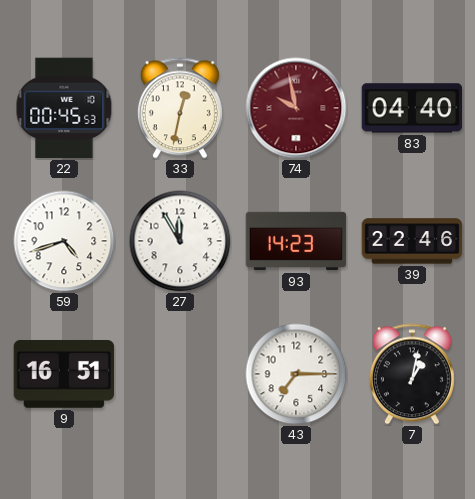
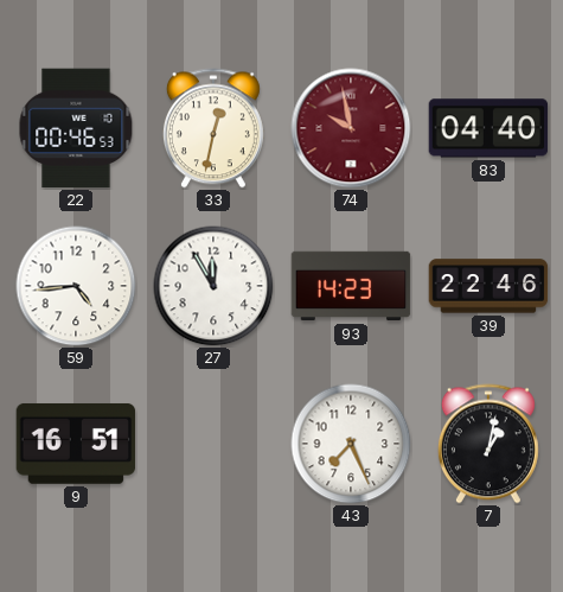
22: 00:45 -> 00:46 (76, 128)
59: 4:42 -> 4:44 (76, 286)
43: 7:15 -> 7:26 (351, 444)
